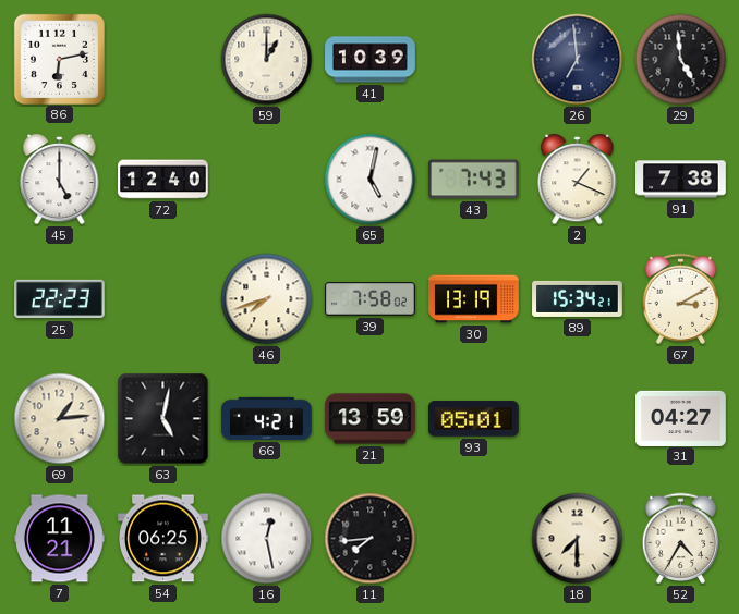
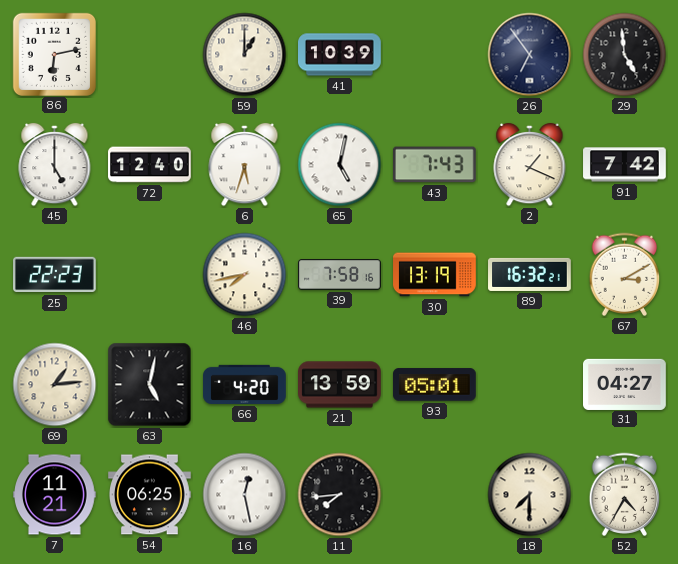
26: 6:59 -> 6:54 (530, 55)
6: none -> 5:33 (245, 165)
91: 7:38 -> 7:42 (625, 165)
46: 7:42 -> 7:43 (245, 275)
39: 7:58:02 -> 7:58:16 (340, 275)
89: 15:34 -> 16:32 (530, 274)
66: 4:21 -> 4:20 (245, 384)
